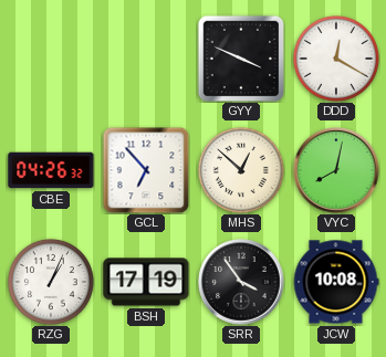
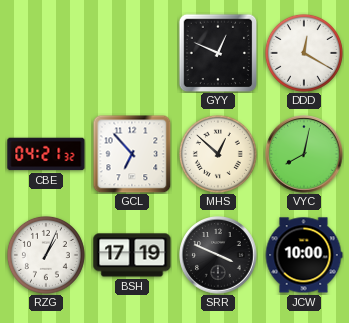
GYY: 3:49 -> 12:49 (218, 53)
CBE: 04:26 -> 04:21 (46, 154)
SRR: 3:54 -> 3:49 (218, 255)
JCW: 10:08 -> 10:00 (304, 255)
